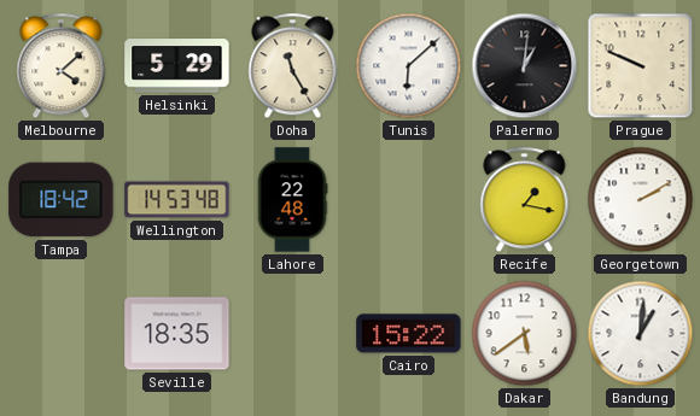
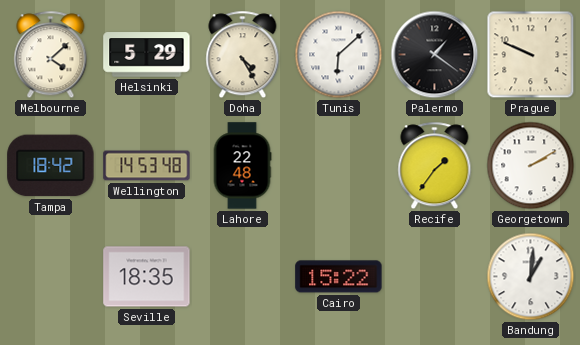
Doha: 11:25 -> 4:25 (243, 55)
Palermo: 1:01 -> 1:21 (435, 55)
Recife: 1:17 -> 1:36 (435, 166)
Dakar: 5:39 -> none (525, 334)
